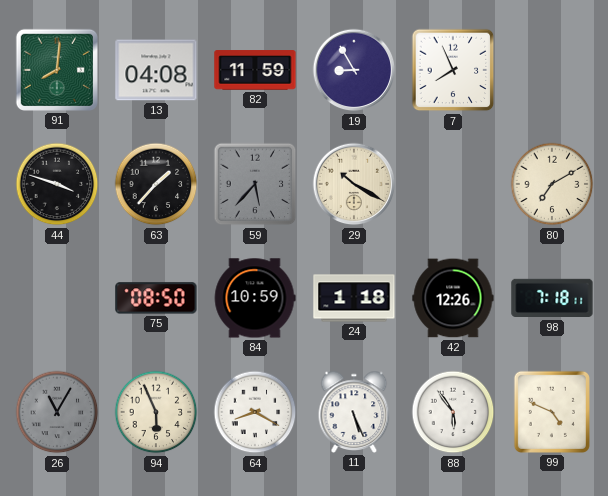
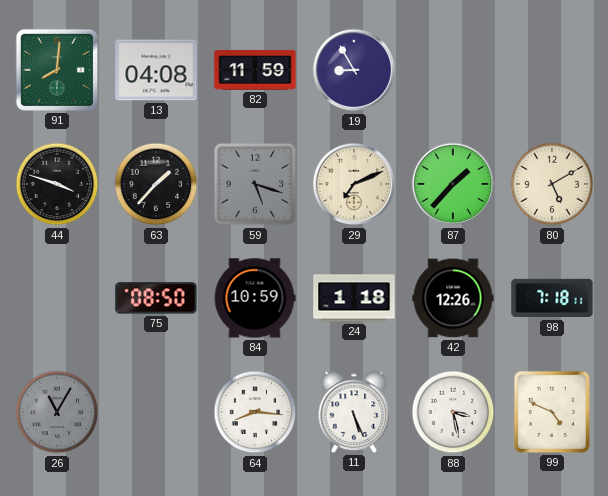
7: 7:56 -> none (453, 70)
59: 5:37 -> 5:18 (255, 184)
29: 10:20 -> 7:11 (354, 184)
87: none -> 1:37 (453, 184)
80: 7:10 -> 5:10 (552, 184)
94: 5:56 -> none (156, 412)
64: 8:20 -> 8:16 (255, 412)
88: 5:54 -> 3:28 (453, 412)
